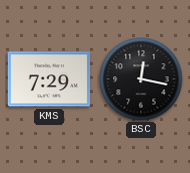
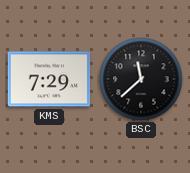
BSC: 12:17 -> 11:38 (141, 79)
